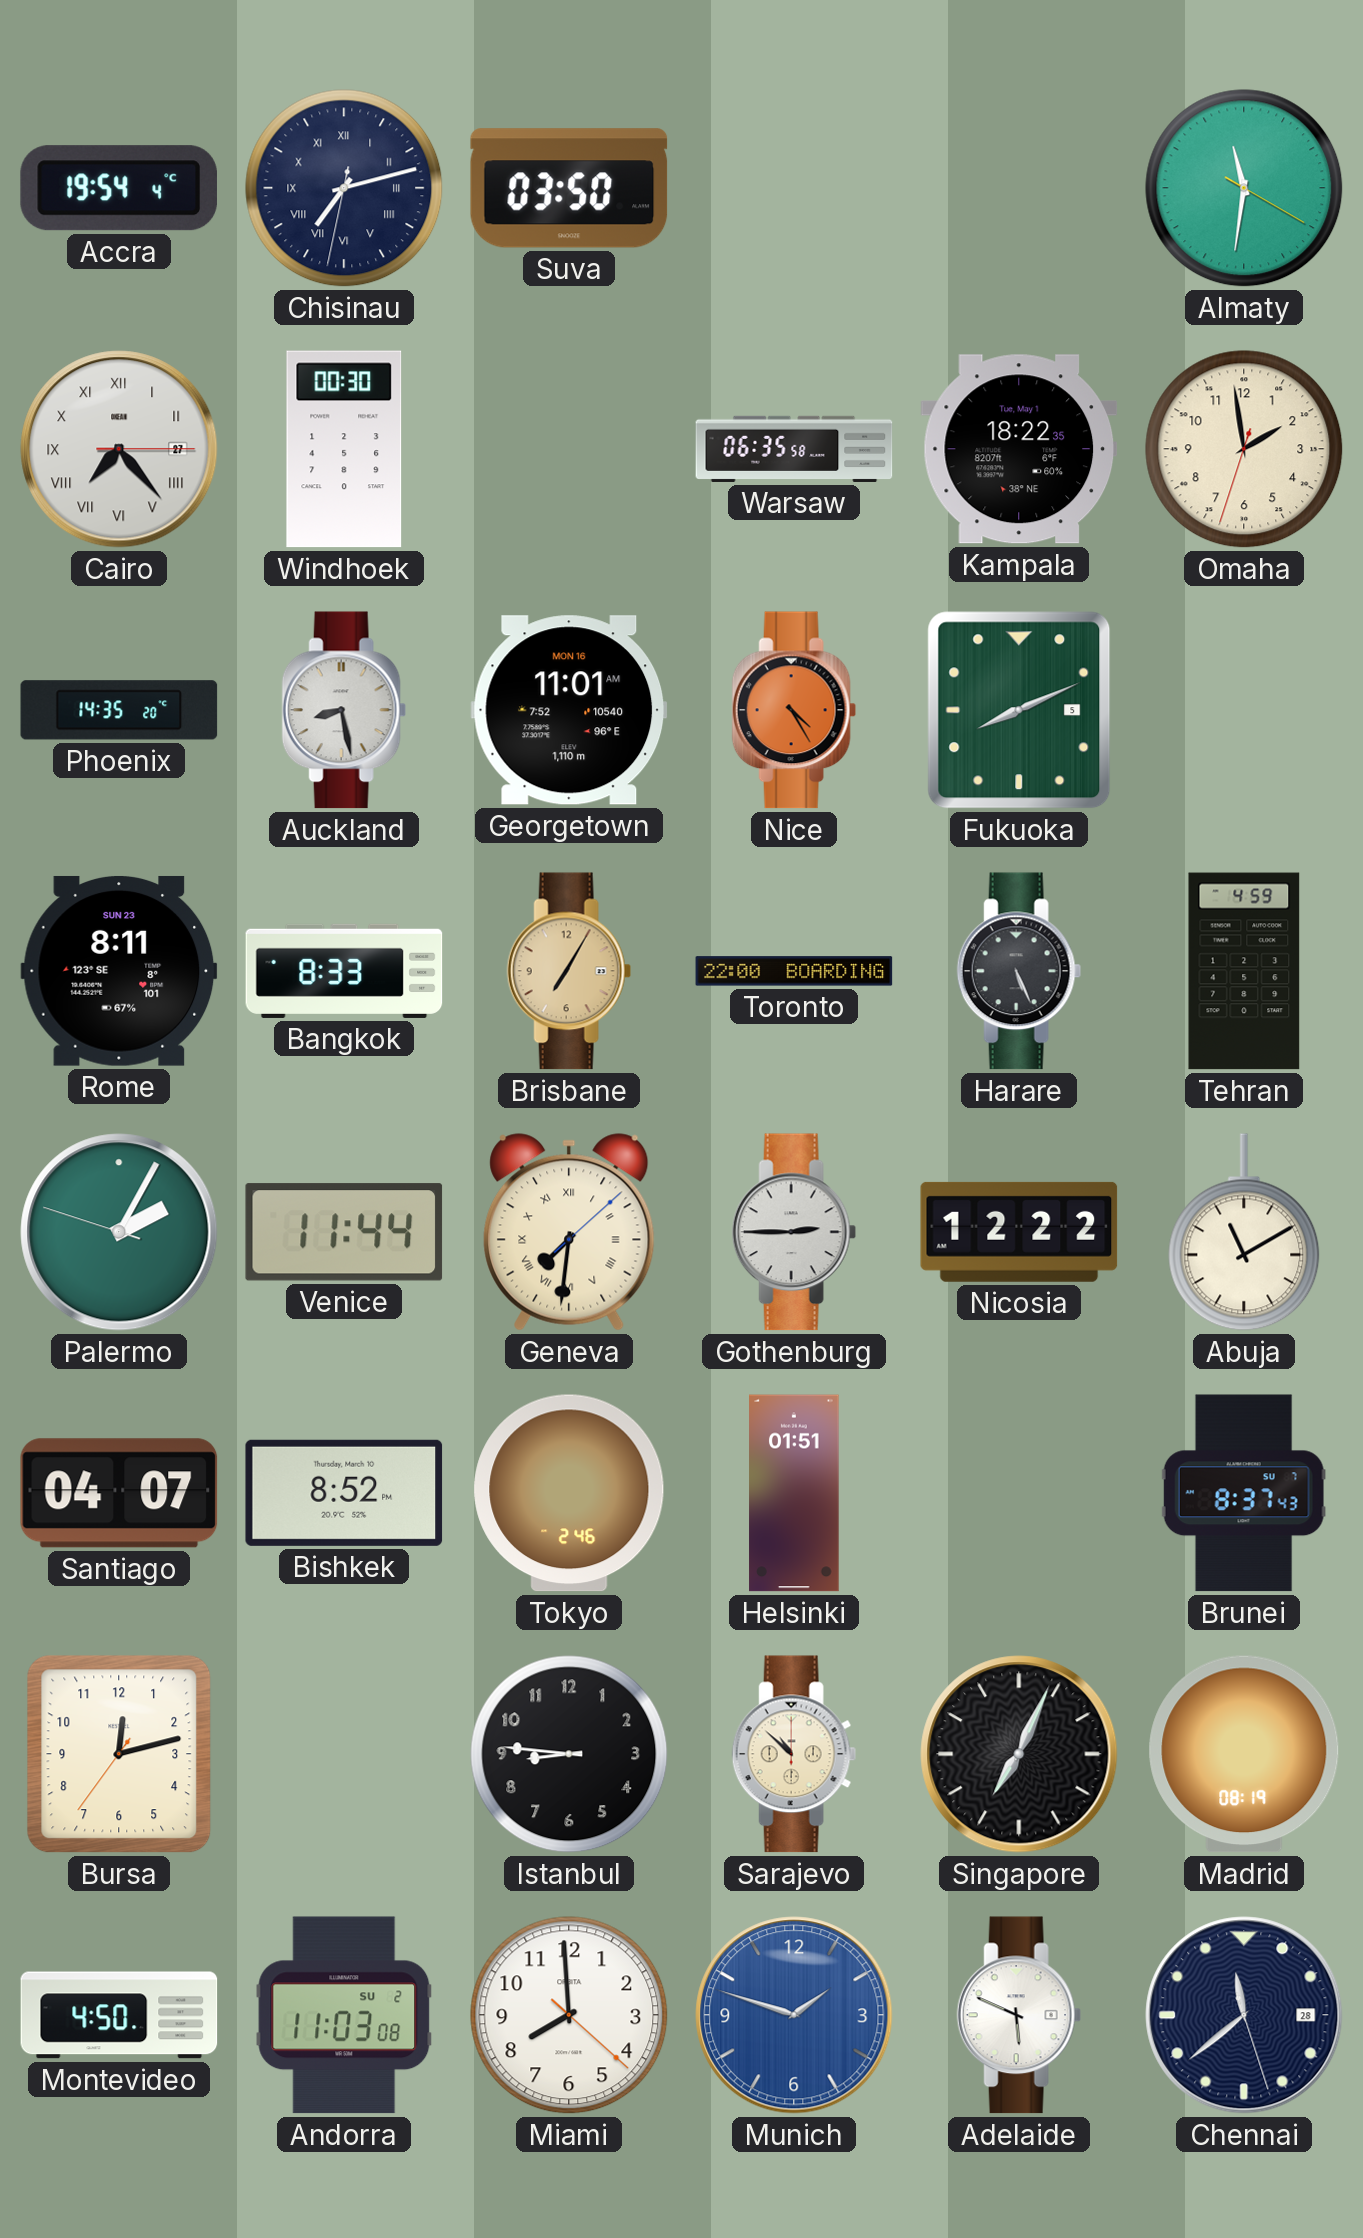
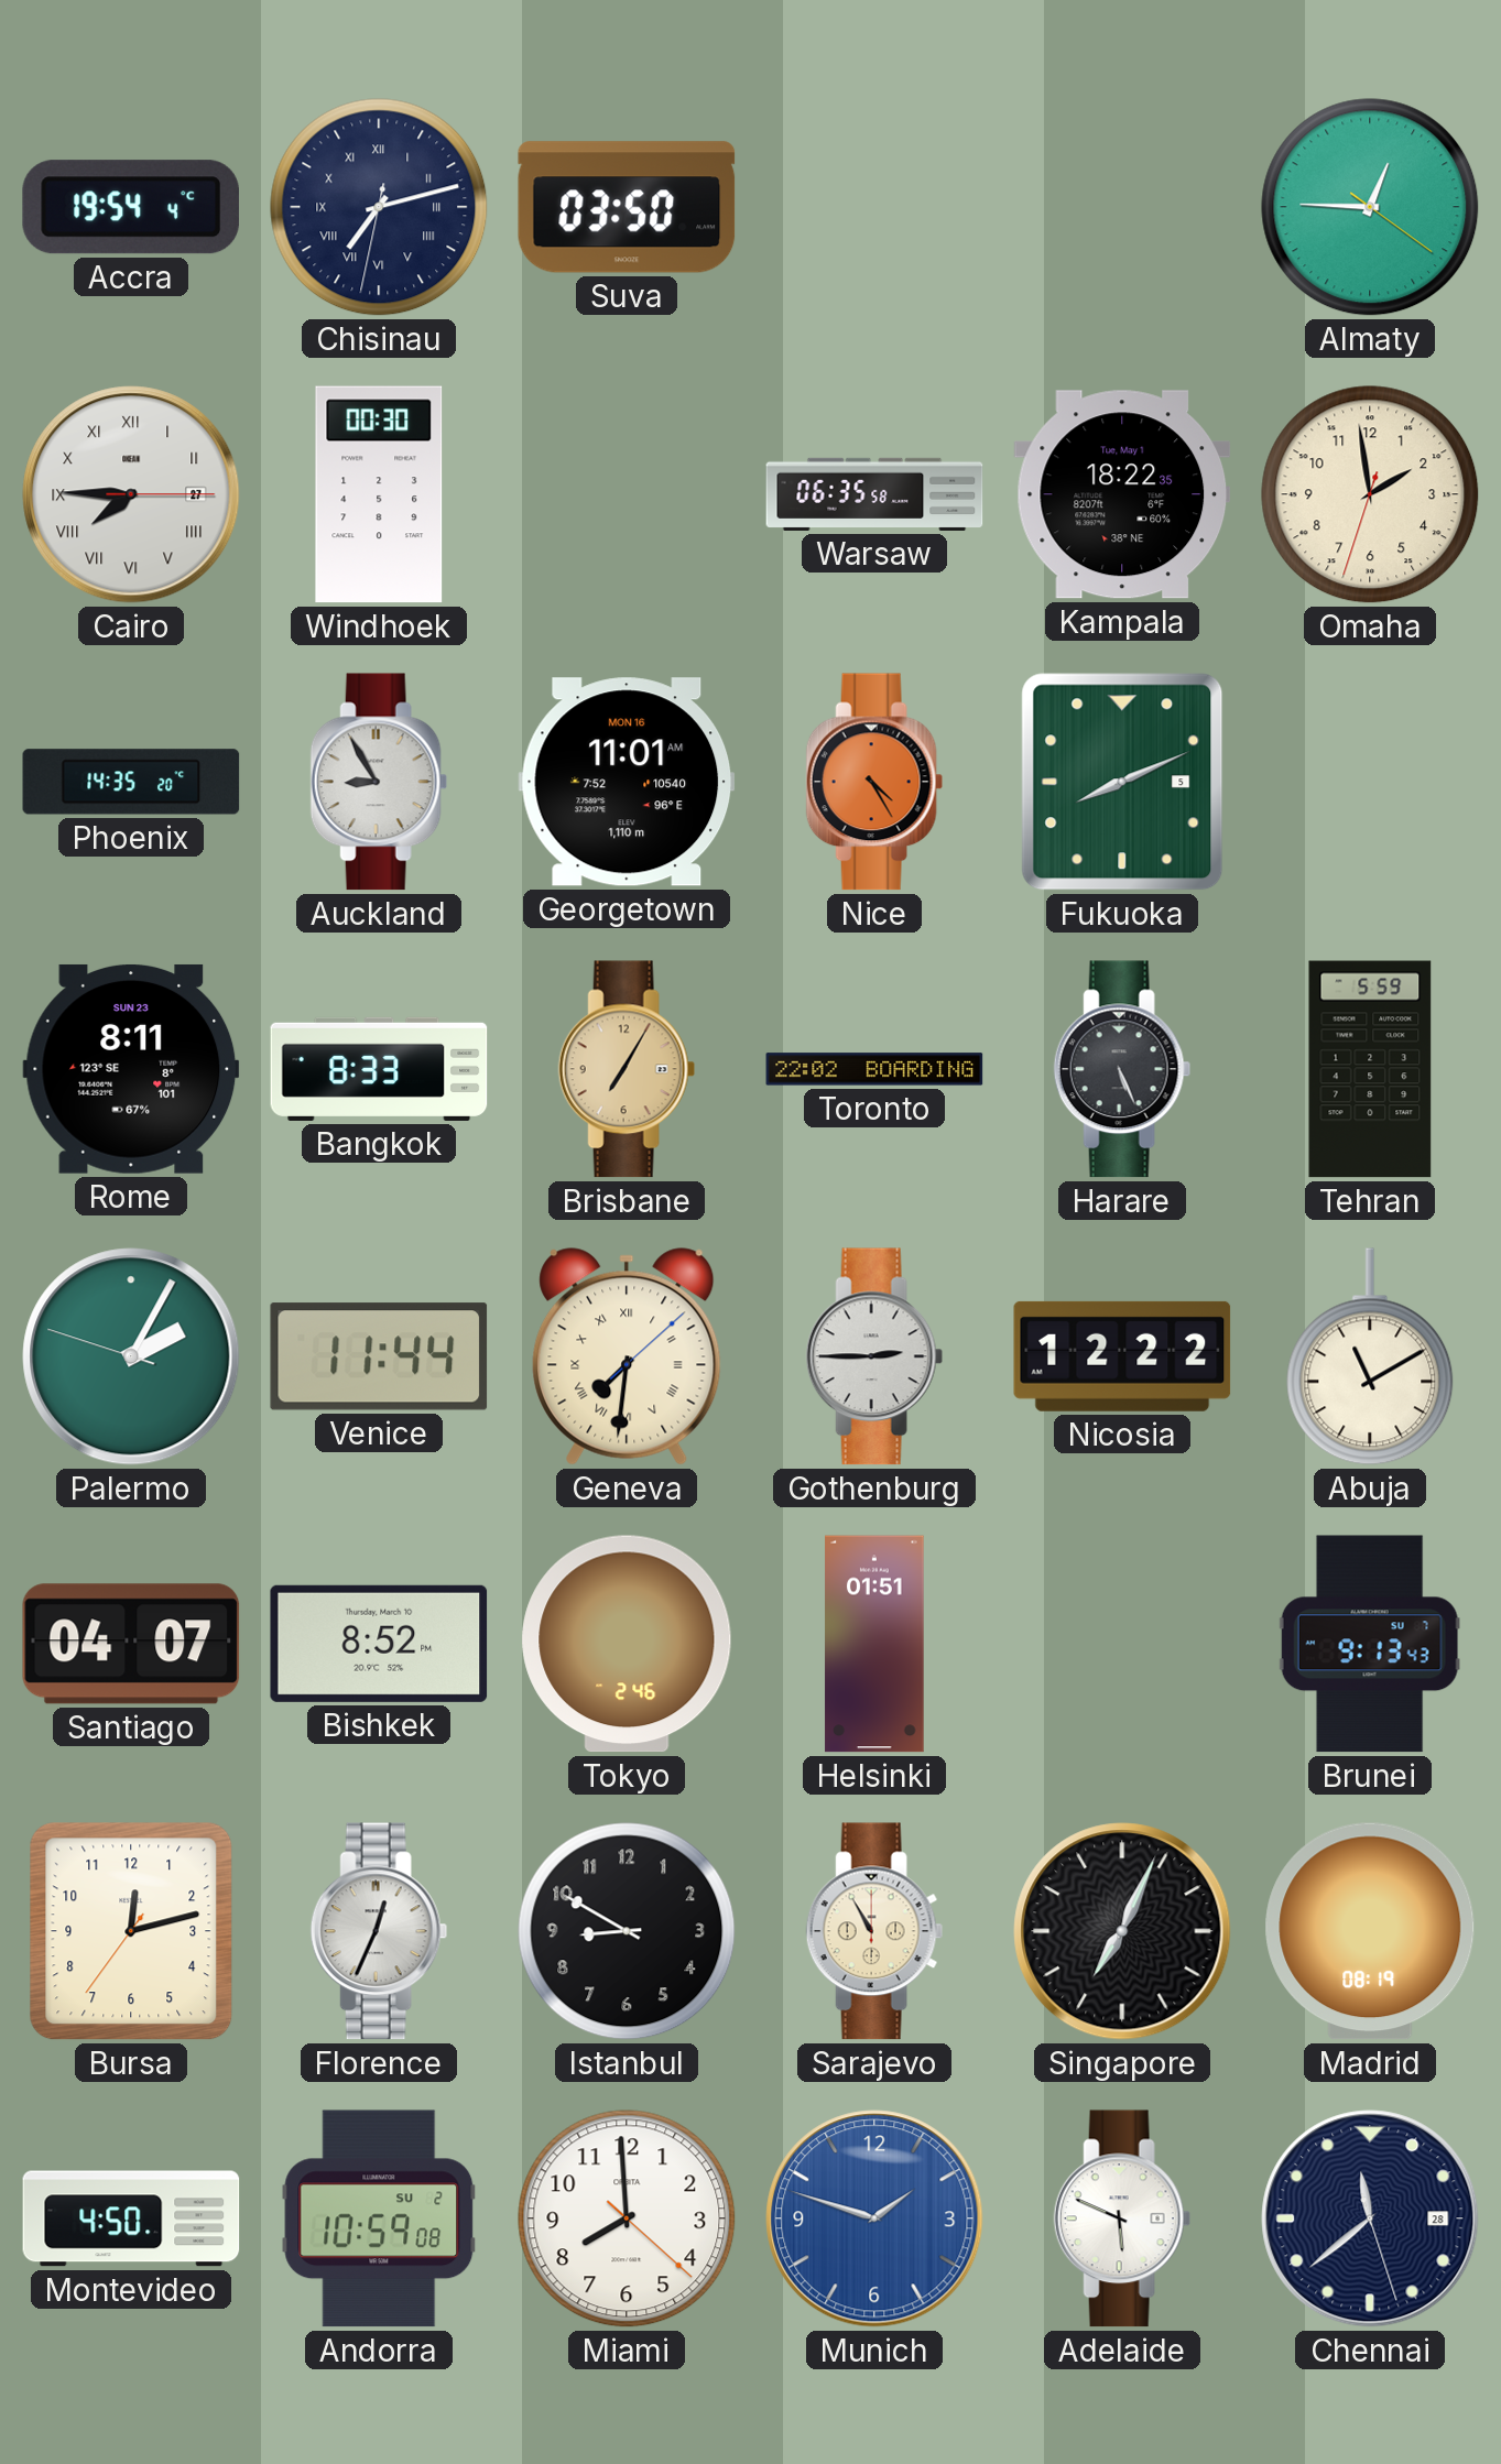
Almaty: 11:31 -> 12:45 (1370, 207)
Cairo: 7:23 -> 7:45 (131, 494)
Auckland: 8:28 -> 8:55 (379, 782)
Toronto: 22:00 -> 22:02 (874, 1069)
Tehran: 4:59 -> 5:59 (1370, 1069)
Brunei: 8:37 -> 9:13 (1370, 1644)
Florence: none -> 12:34 (379, 1931)
Istanbul: 8:46 -> 8:50 (627, 1931)
Sarajevo: 10:52 -> 10:55 (874, 1931)
Andorra: 11:03 -> 10:59 (379, 2218)
